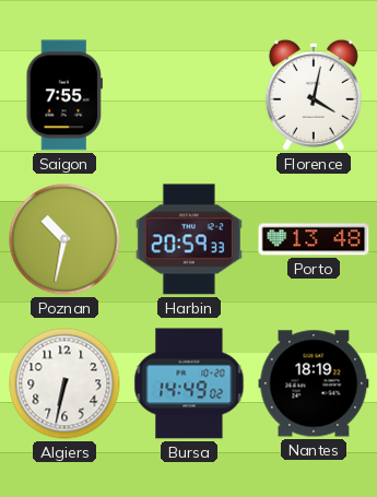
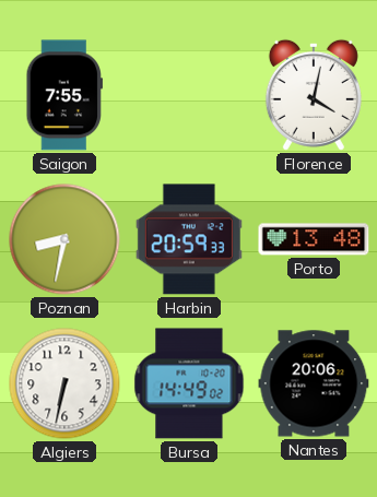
Poznan: 10:32 -> 8:32 (64, 239)
Nantes: 18:19 -> 20:06 (314, 383)
